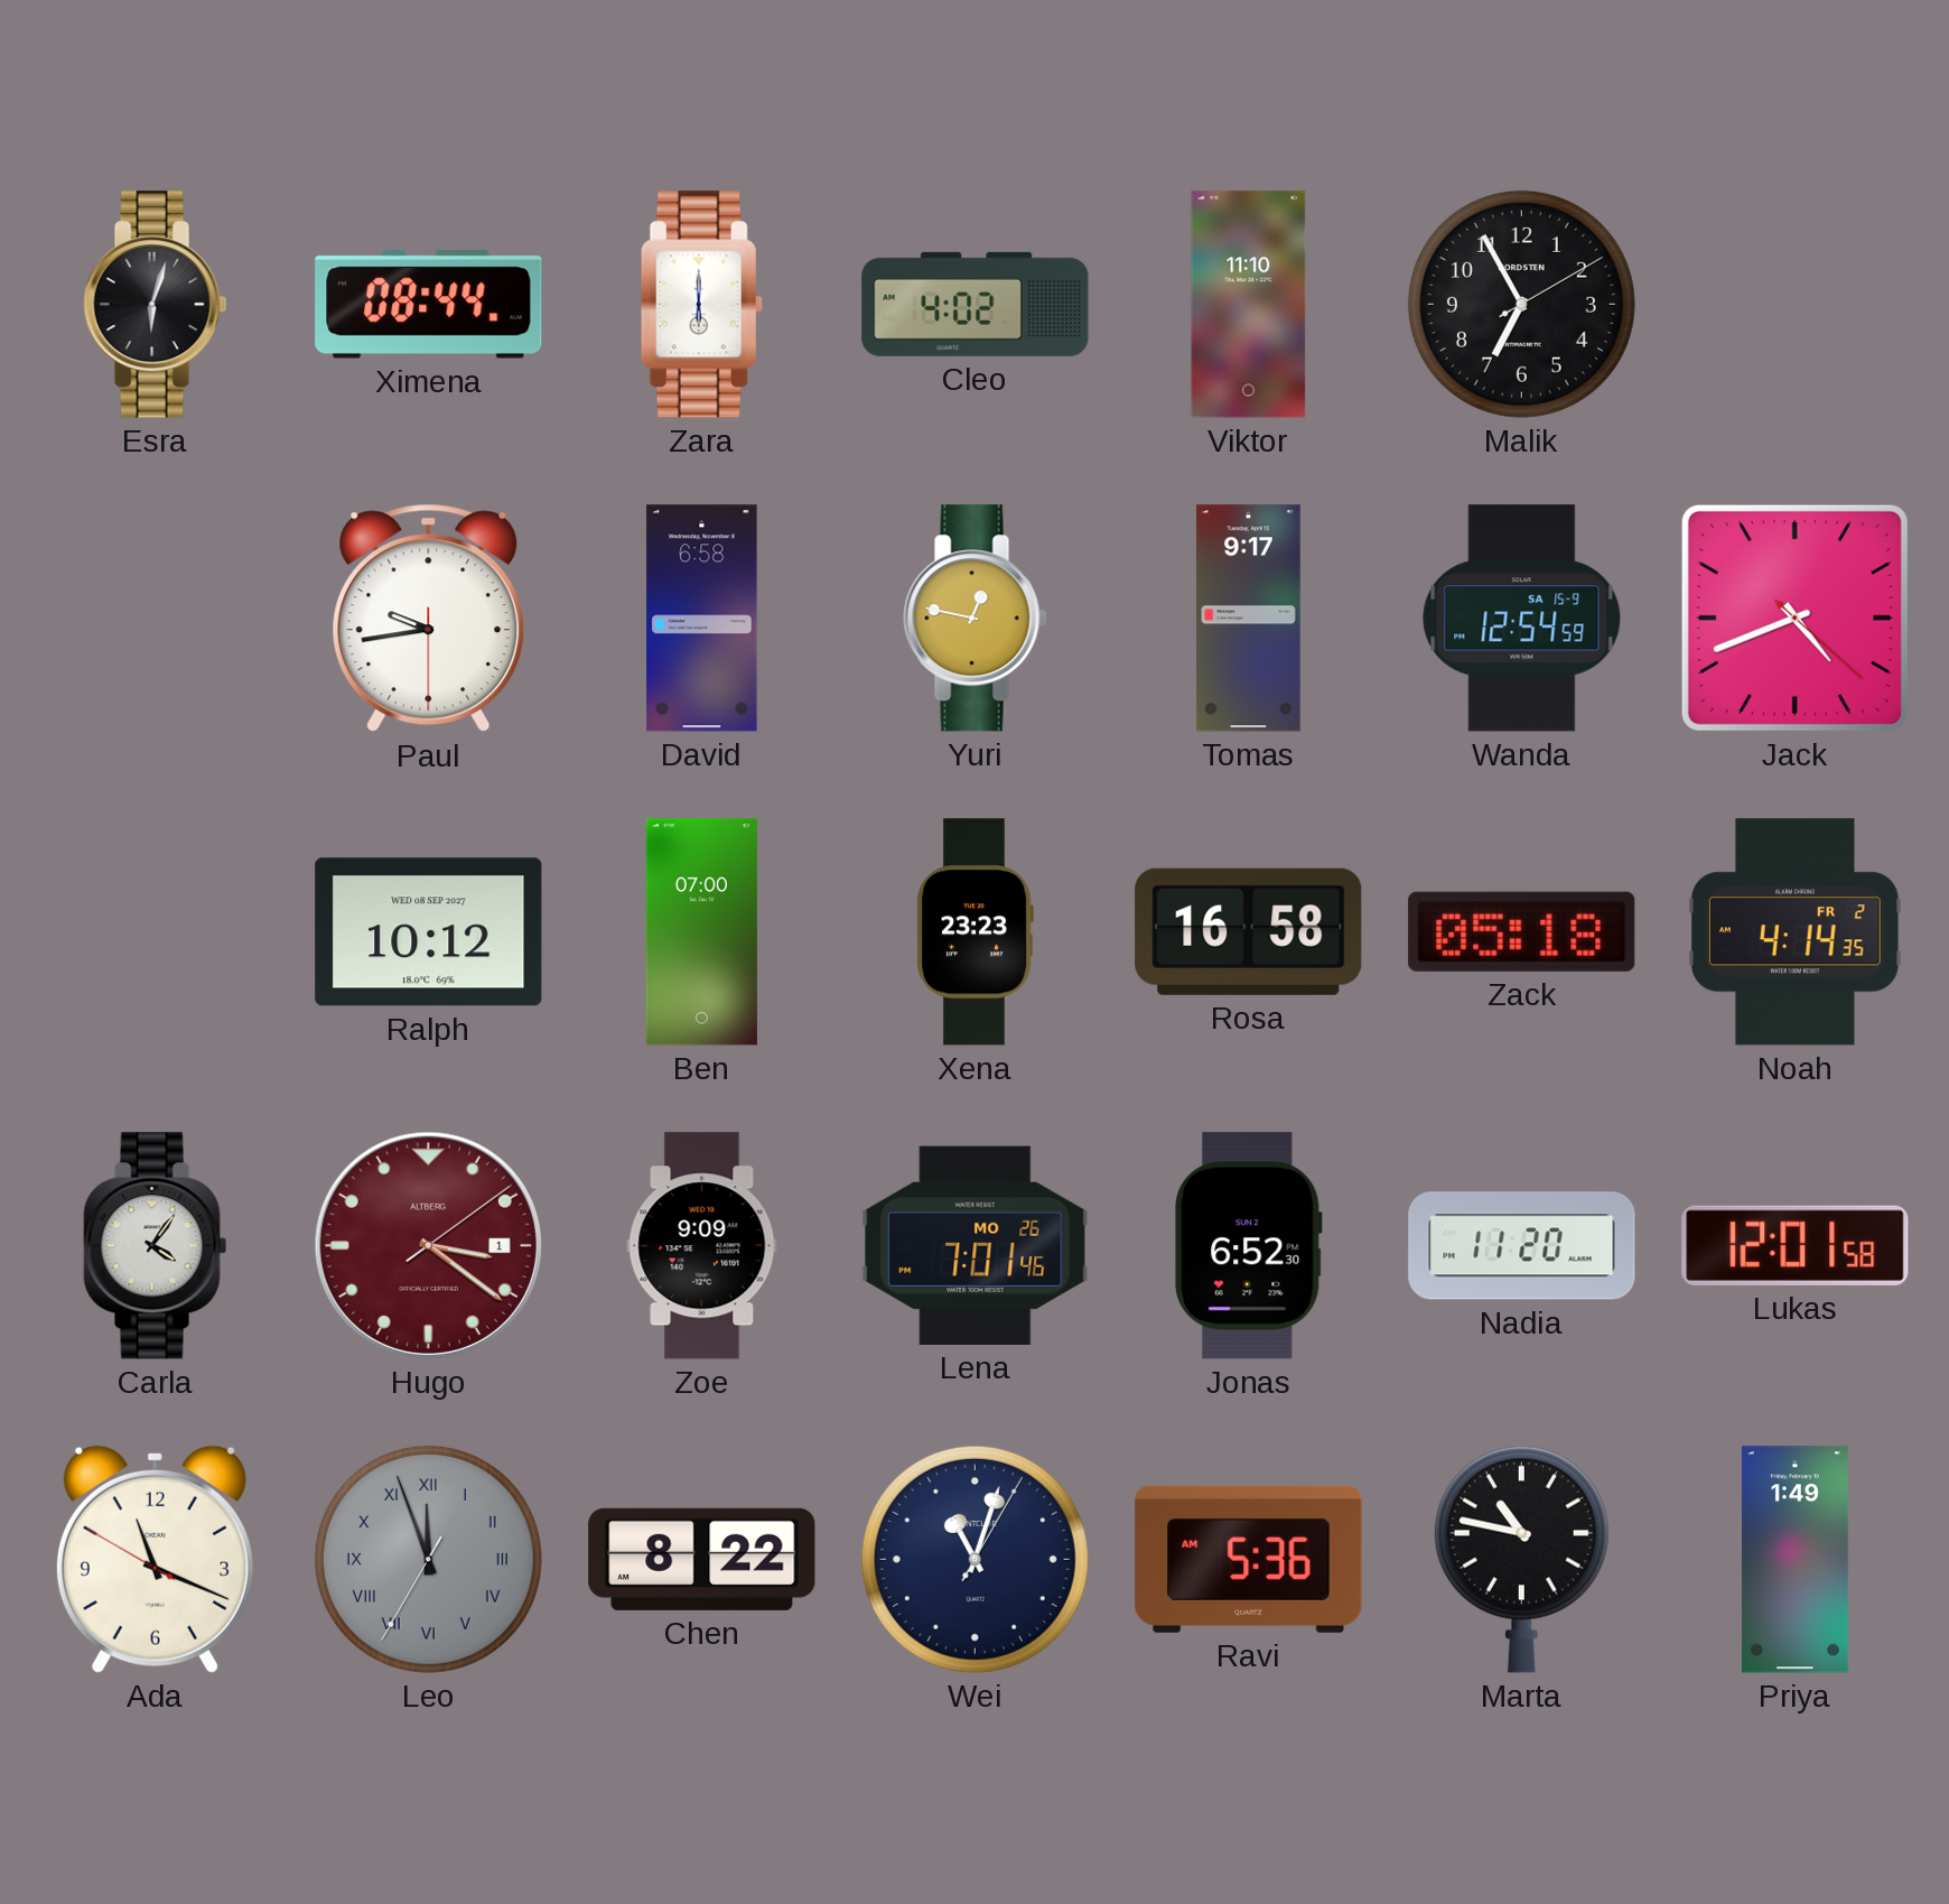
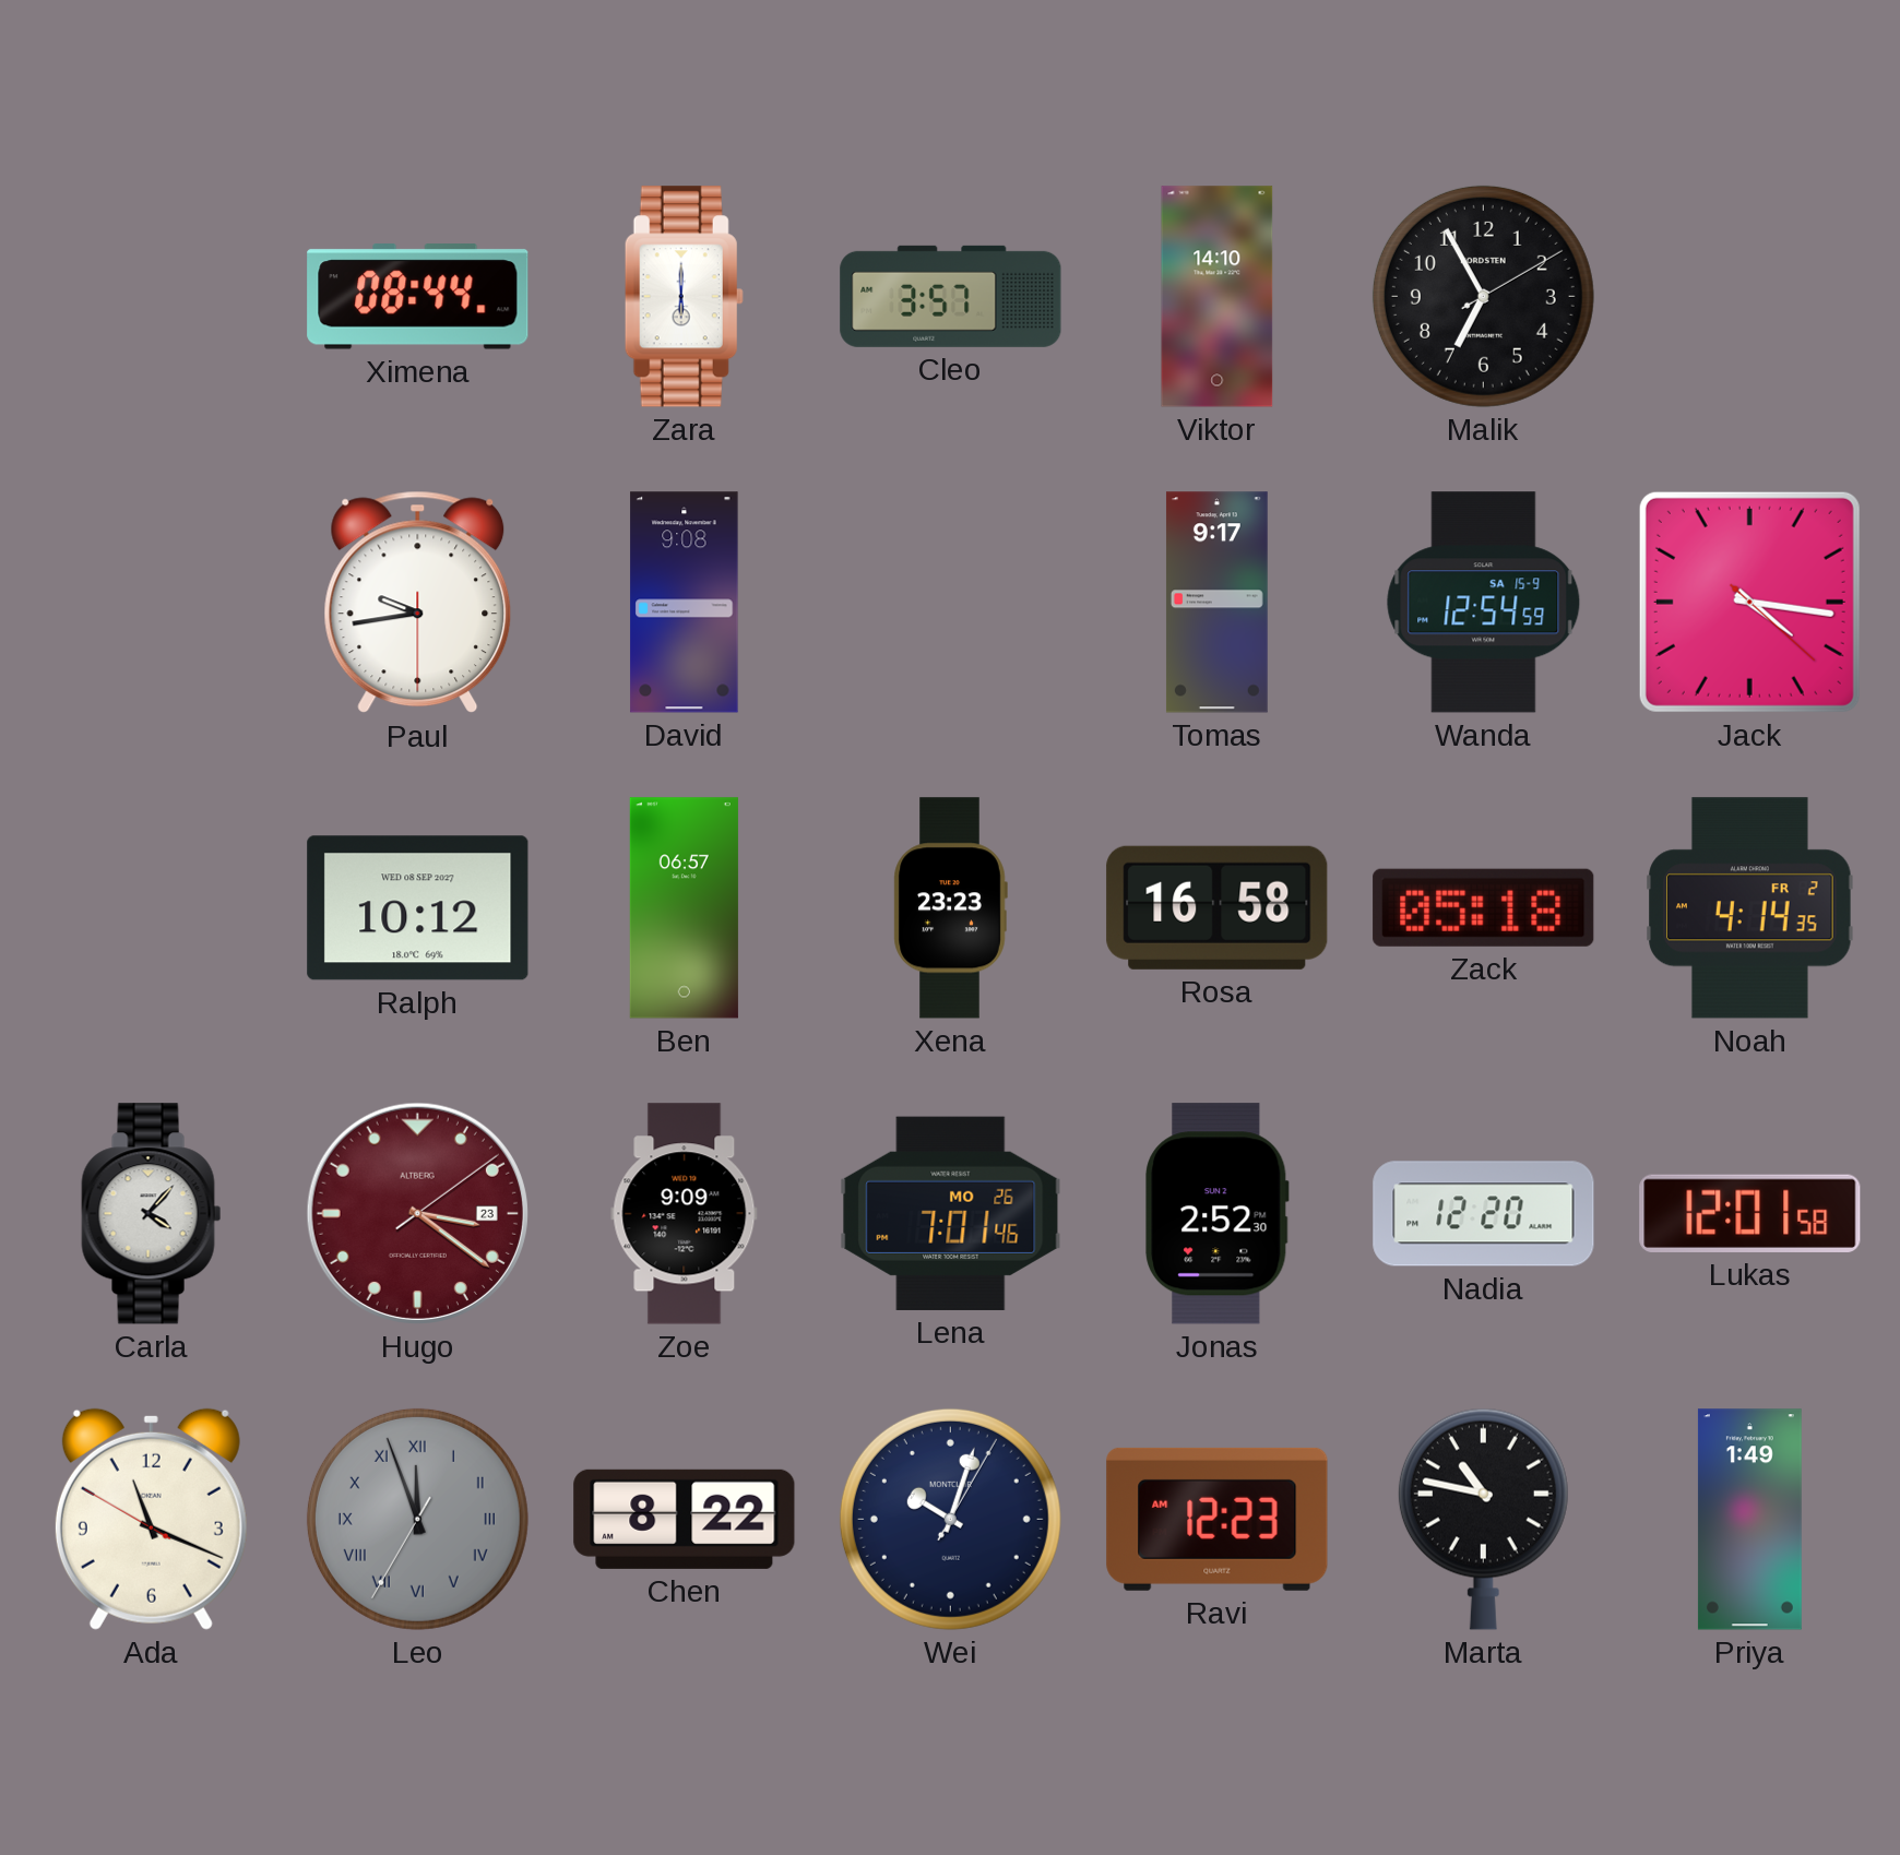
Esra: 6:03 -> none (156, 305)
Cleo: 4:02 -> 3:57 (951, 296)
Viktor: 11:10 -> 14:10 (1218, 297)
David: 6:58 -> 9:08 (685, 603)
Yuri: 12:47 -> none (976, 619)
Jack: 4:41 -> 4:16 (1749, 602)
Ben: 07:00 -> 06:57 (684, 908)
Carla: 4:06 -> 4:07 (152, 1214)
Hugo date: 1 -> 23 (417, 1213)
Jonas: 6:52 -> 2:52 (1218, 1214)
Nadia: 11:20 -> 12:20 (1484, 1214)
Wei: 11:03 -> 10:03 (950, 1519)
Ravi: 5:36 -> 12:23 (1218, 1519)
